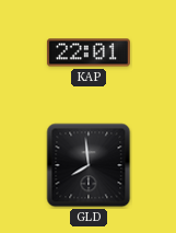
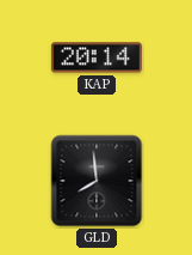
KAP: 22:01 -> 20:14 (97, 57)
